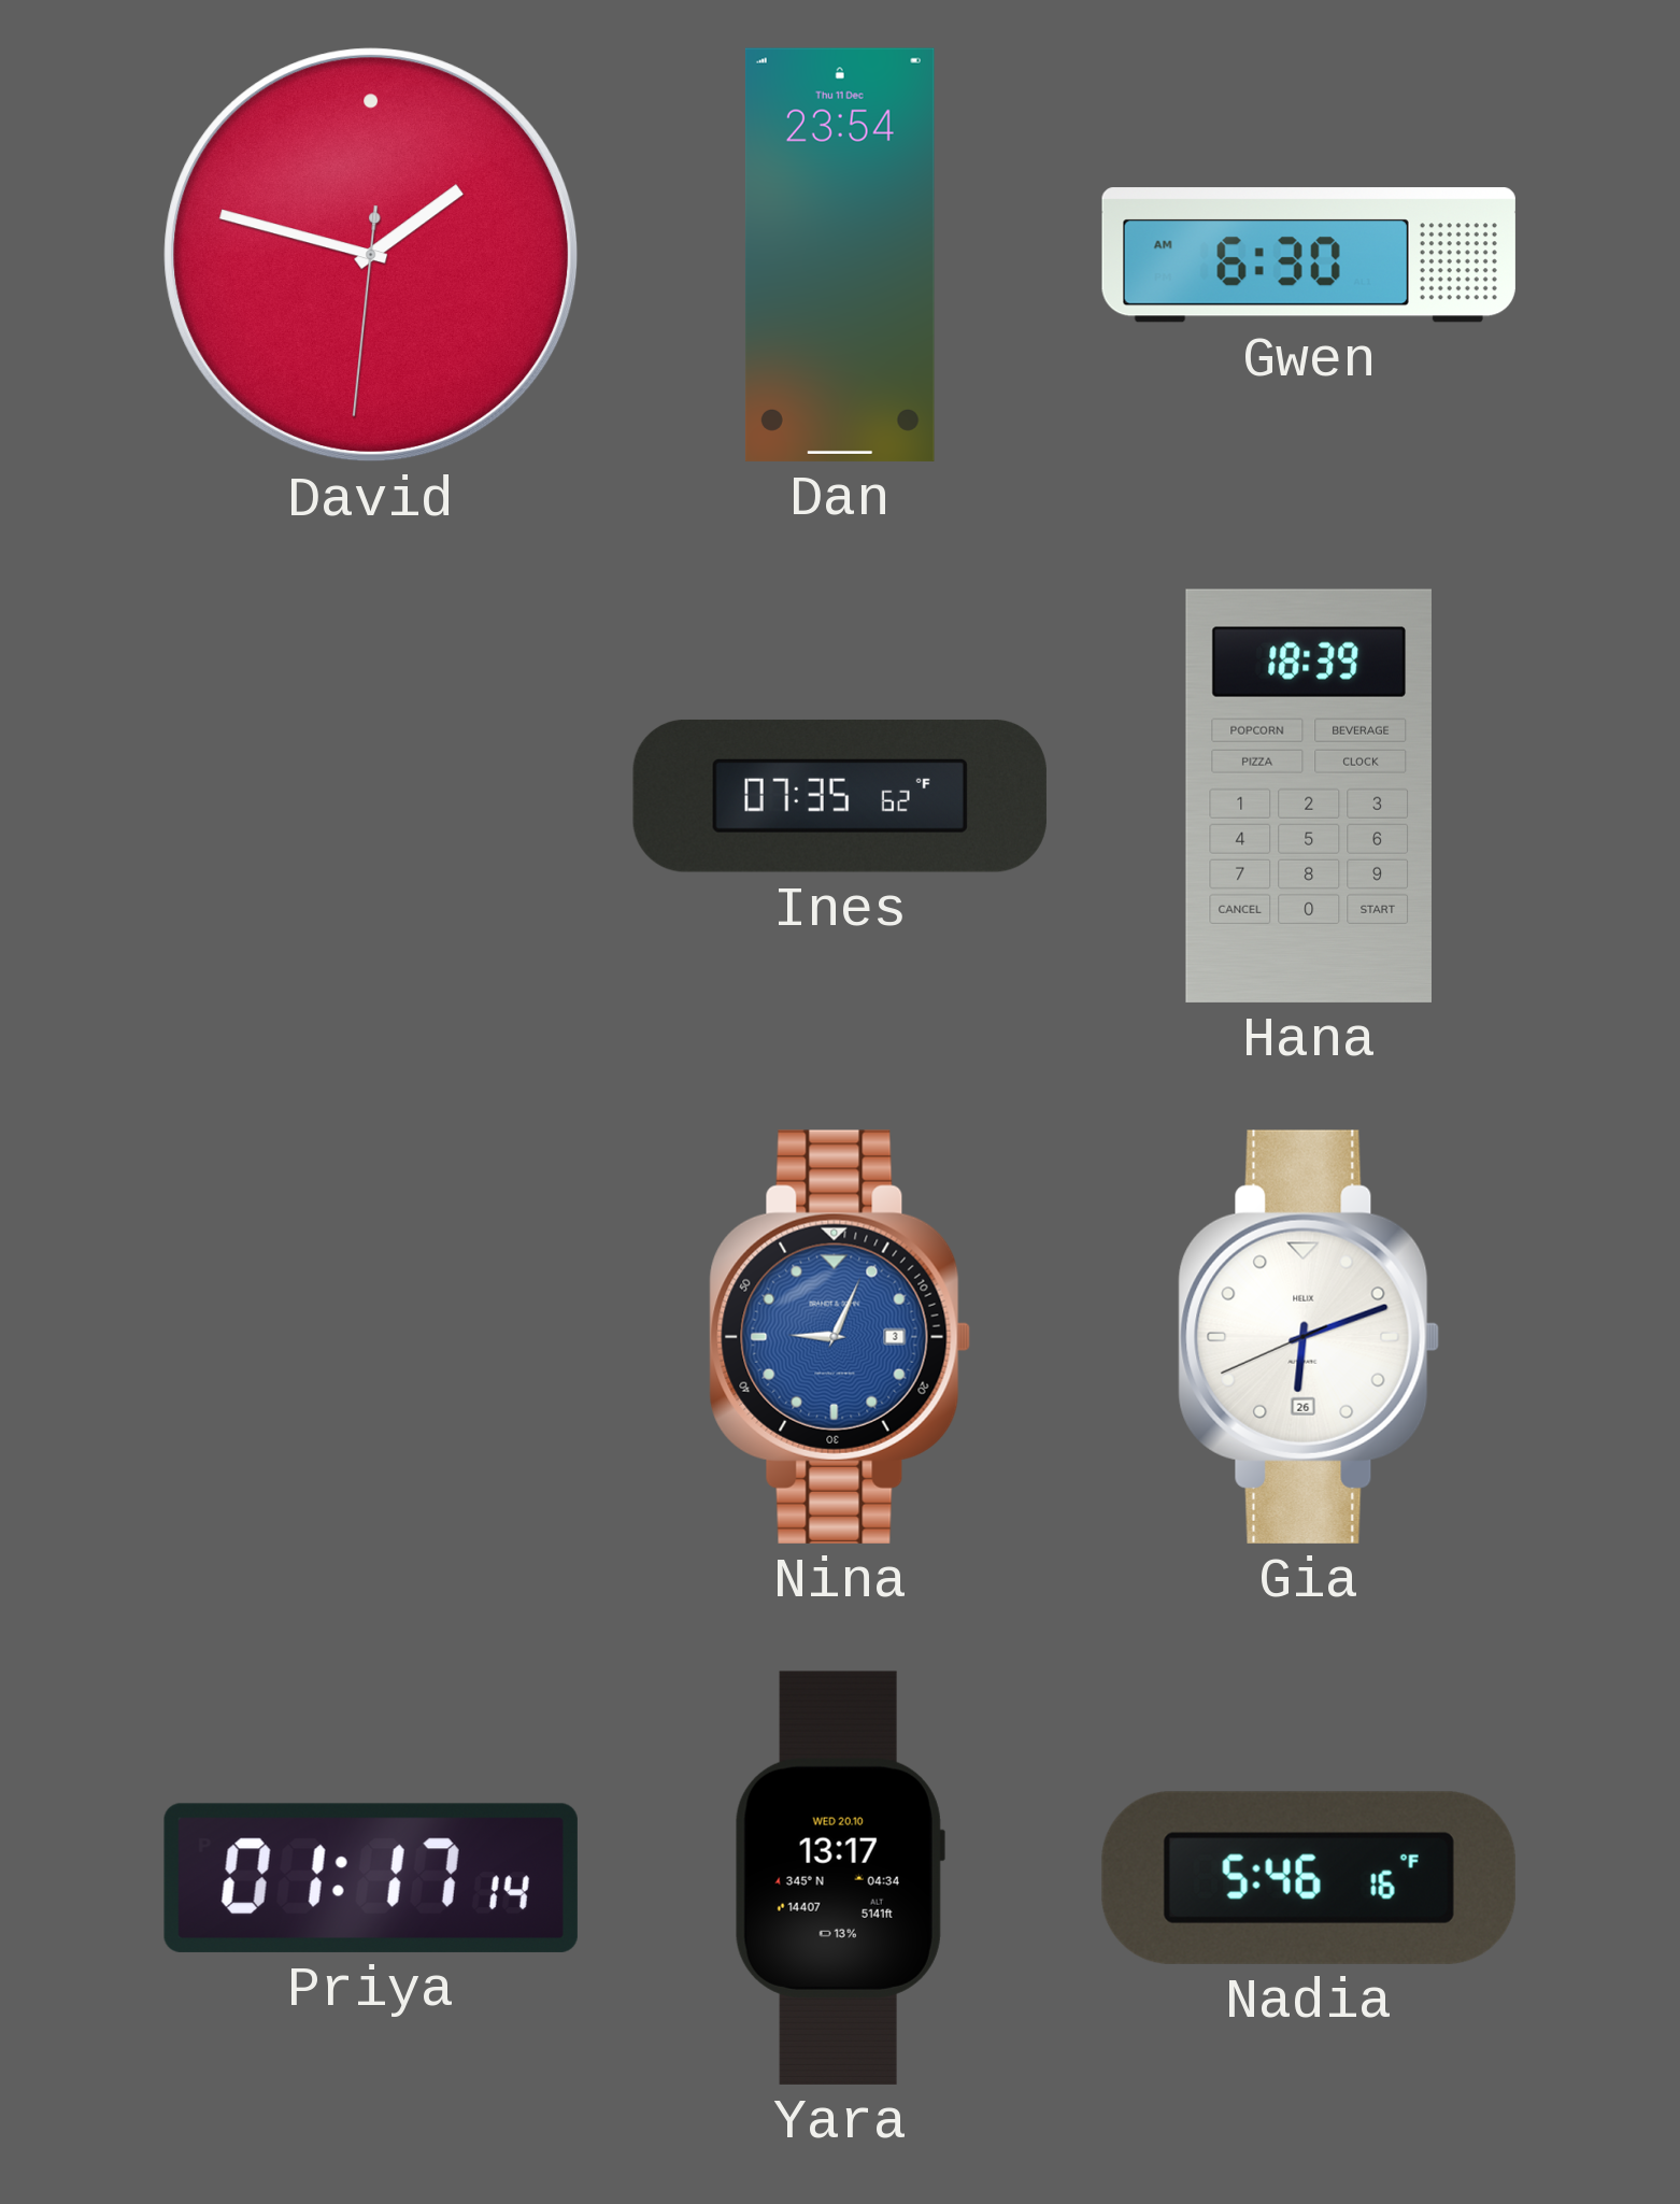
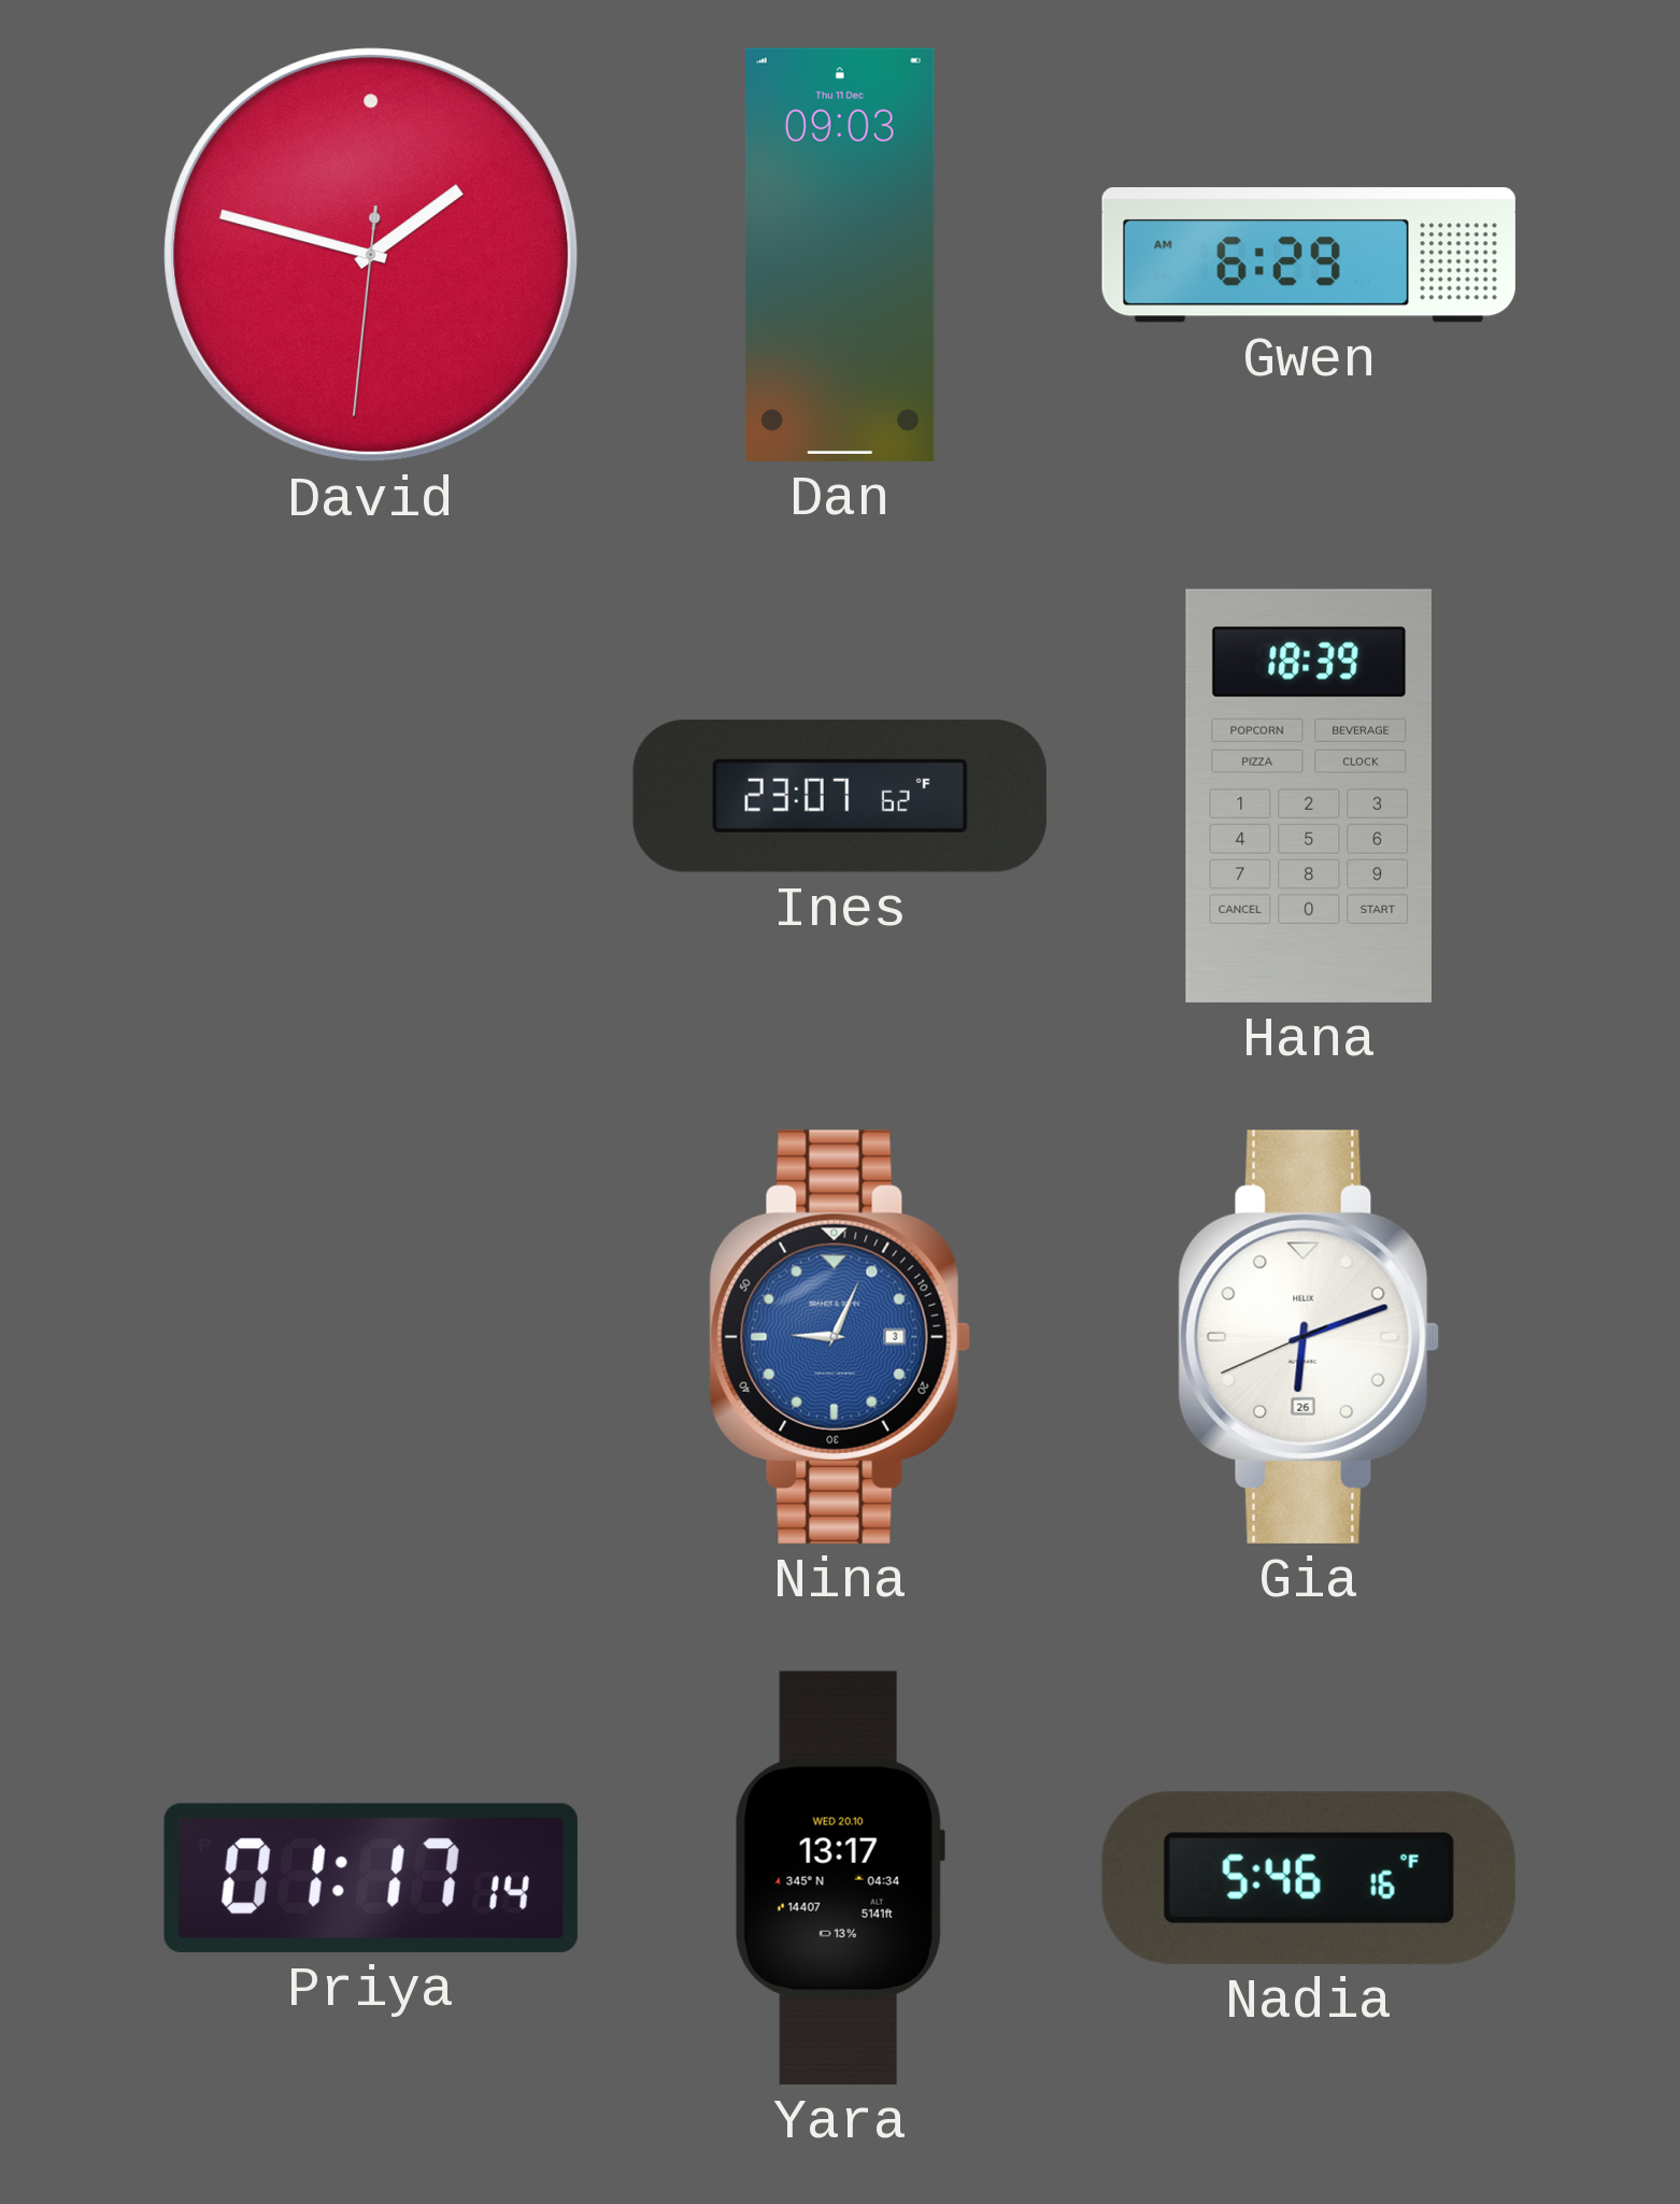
Dan: 23:54 -> 09:03 (840, 255)
Gwen: 6:30 -> 6:29 (1309, 255)
Ines: 07:35 -> 23:07 (840, 796)
